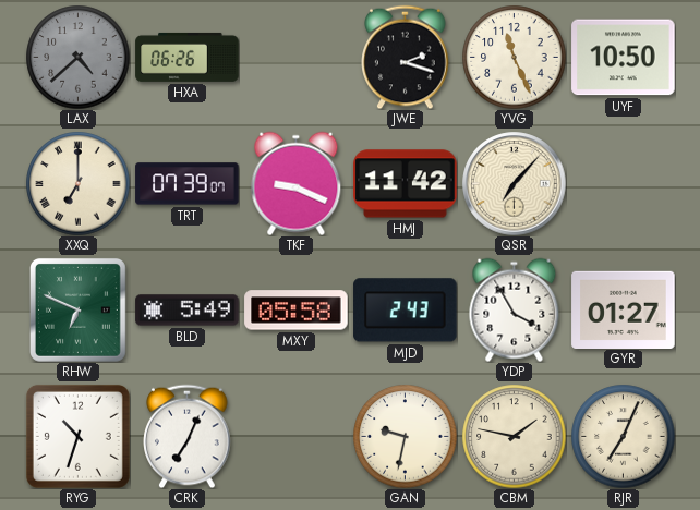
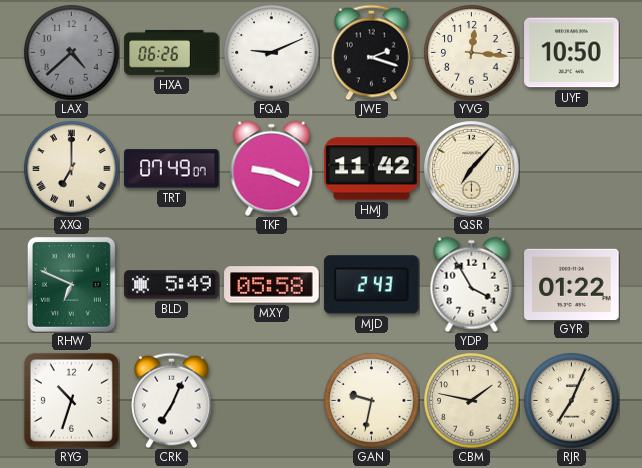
FQA: none -> 9:11 (271, 52)
YVG: 11:26 -> 12:16 (471, 52)
TRT: 07:39 -> 07:49 (172, 169)
GYR: 01:27 -> 01:22 (572, 284)
